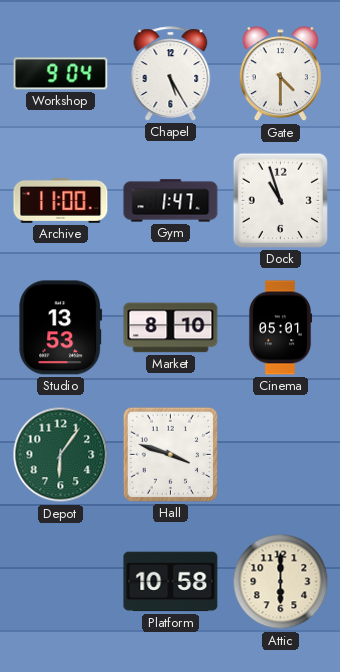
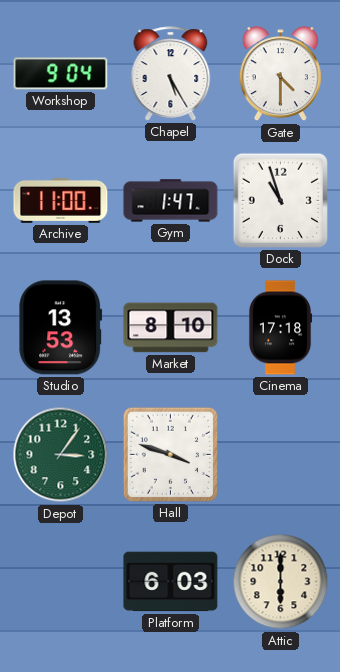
Cinema: 05:01 -> 17:18 (280, 328)
Depot: 6:06 -> 3:06 (61, 455)
Platform: 10:58 -> 6:03 (171, 582)
